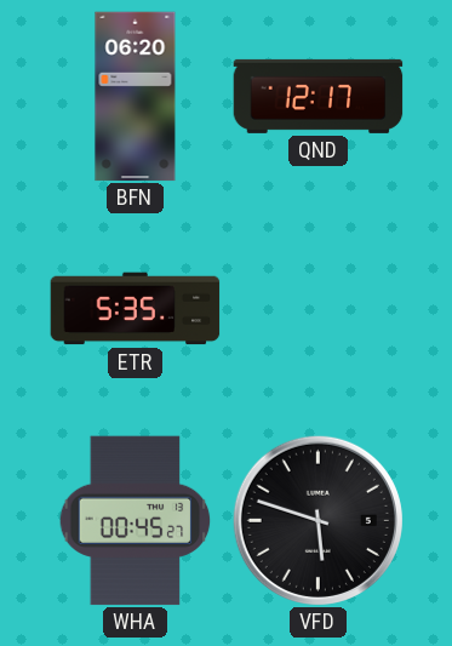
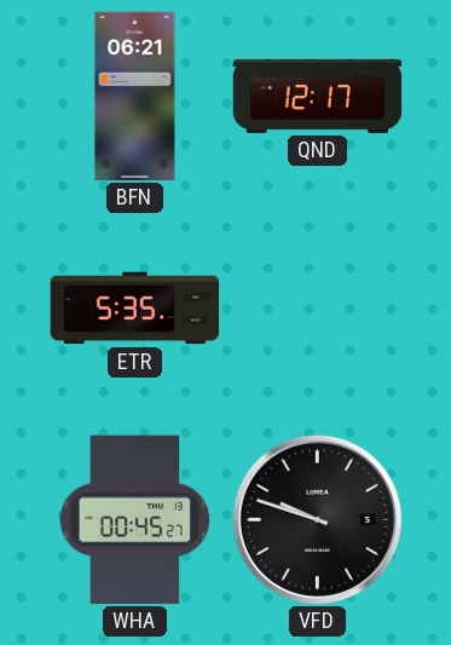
BFN: 06:20 -> 06:21 (135, 97)
VFD: 5:48 -> 9:48 (317, 519)
